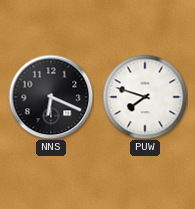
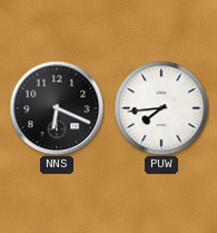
PUW: 7:48 -> 7:44 (161, 108)
